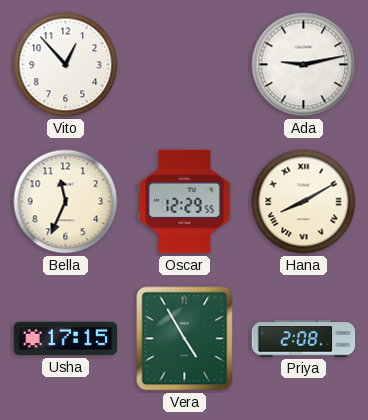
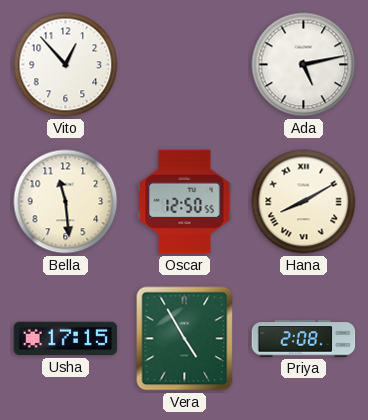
Ada: 9:13 -> 5:13 (304, 65)
Bella: 11:34 -> 11:29 (66, 202)
Oscar: 12:29 -> 12:50 (185, 202)
